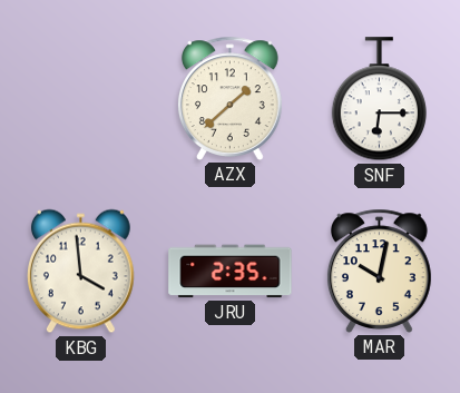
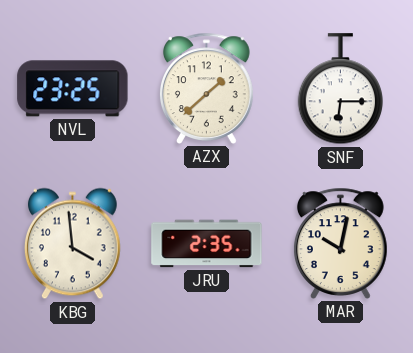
NVL: none -> 23:25 (73, 89)
